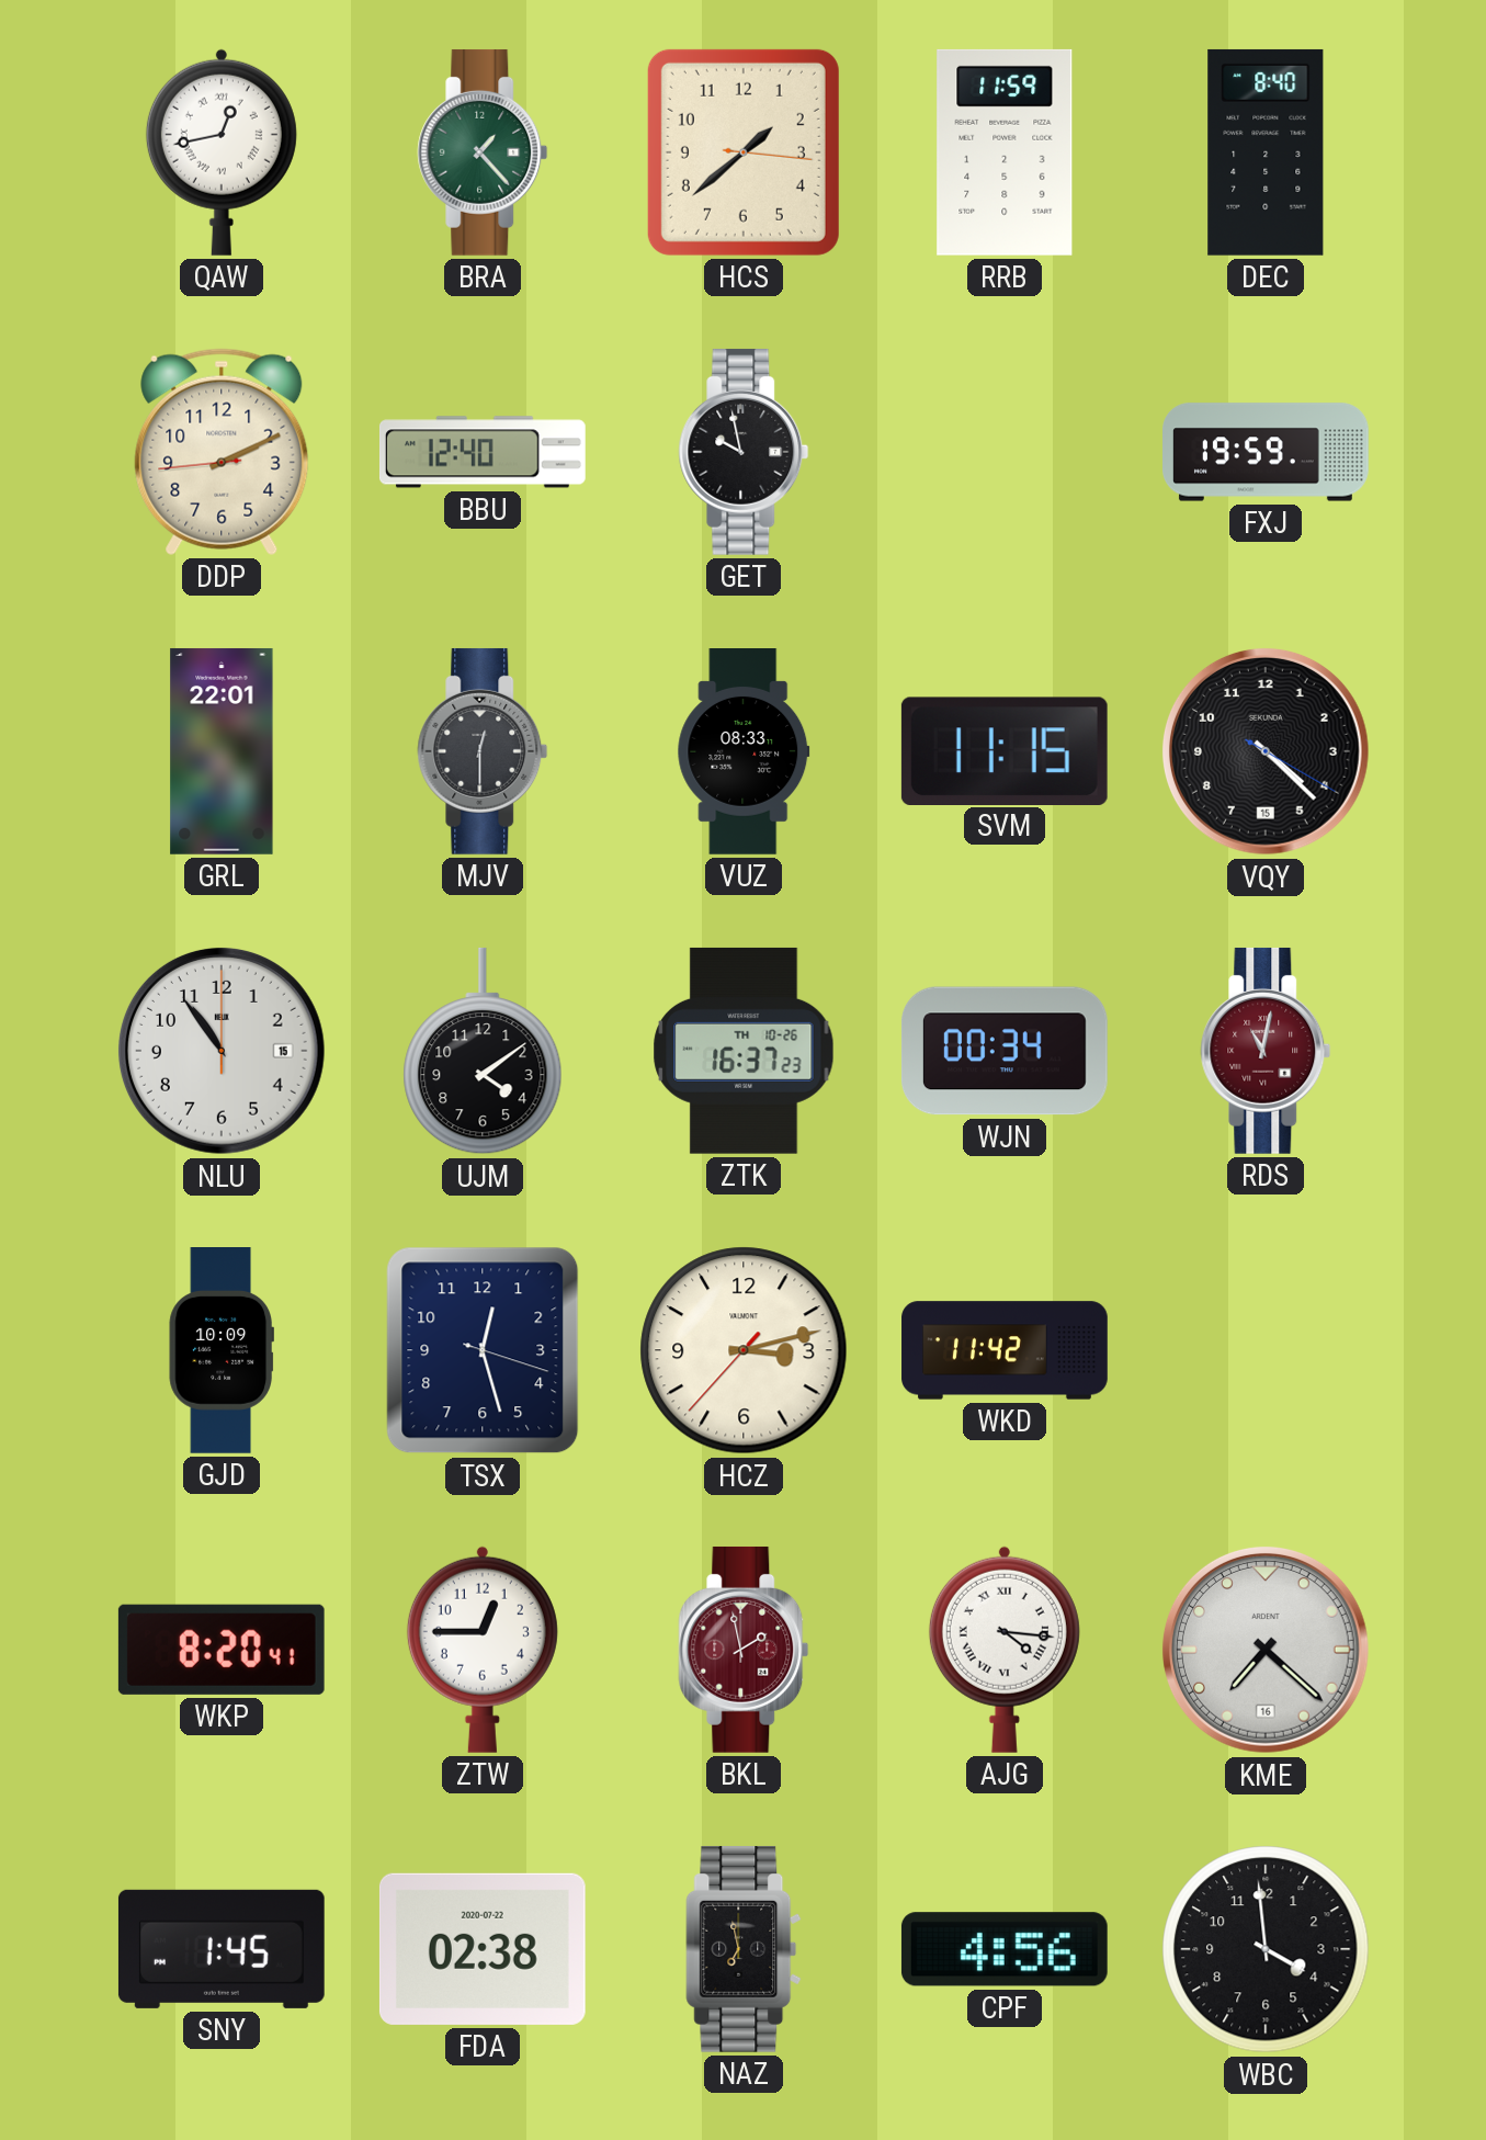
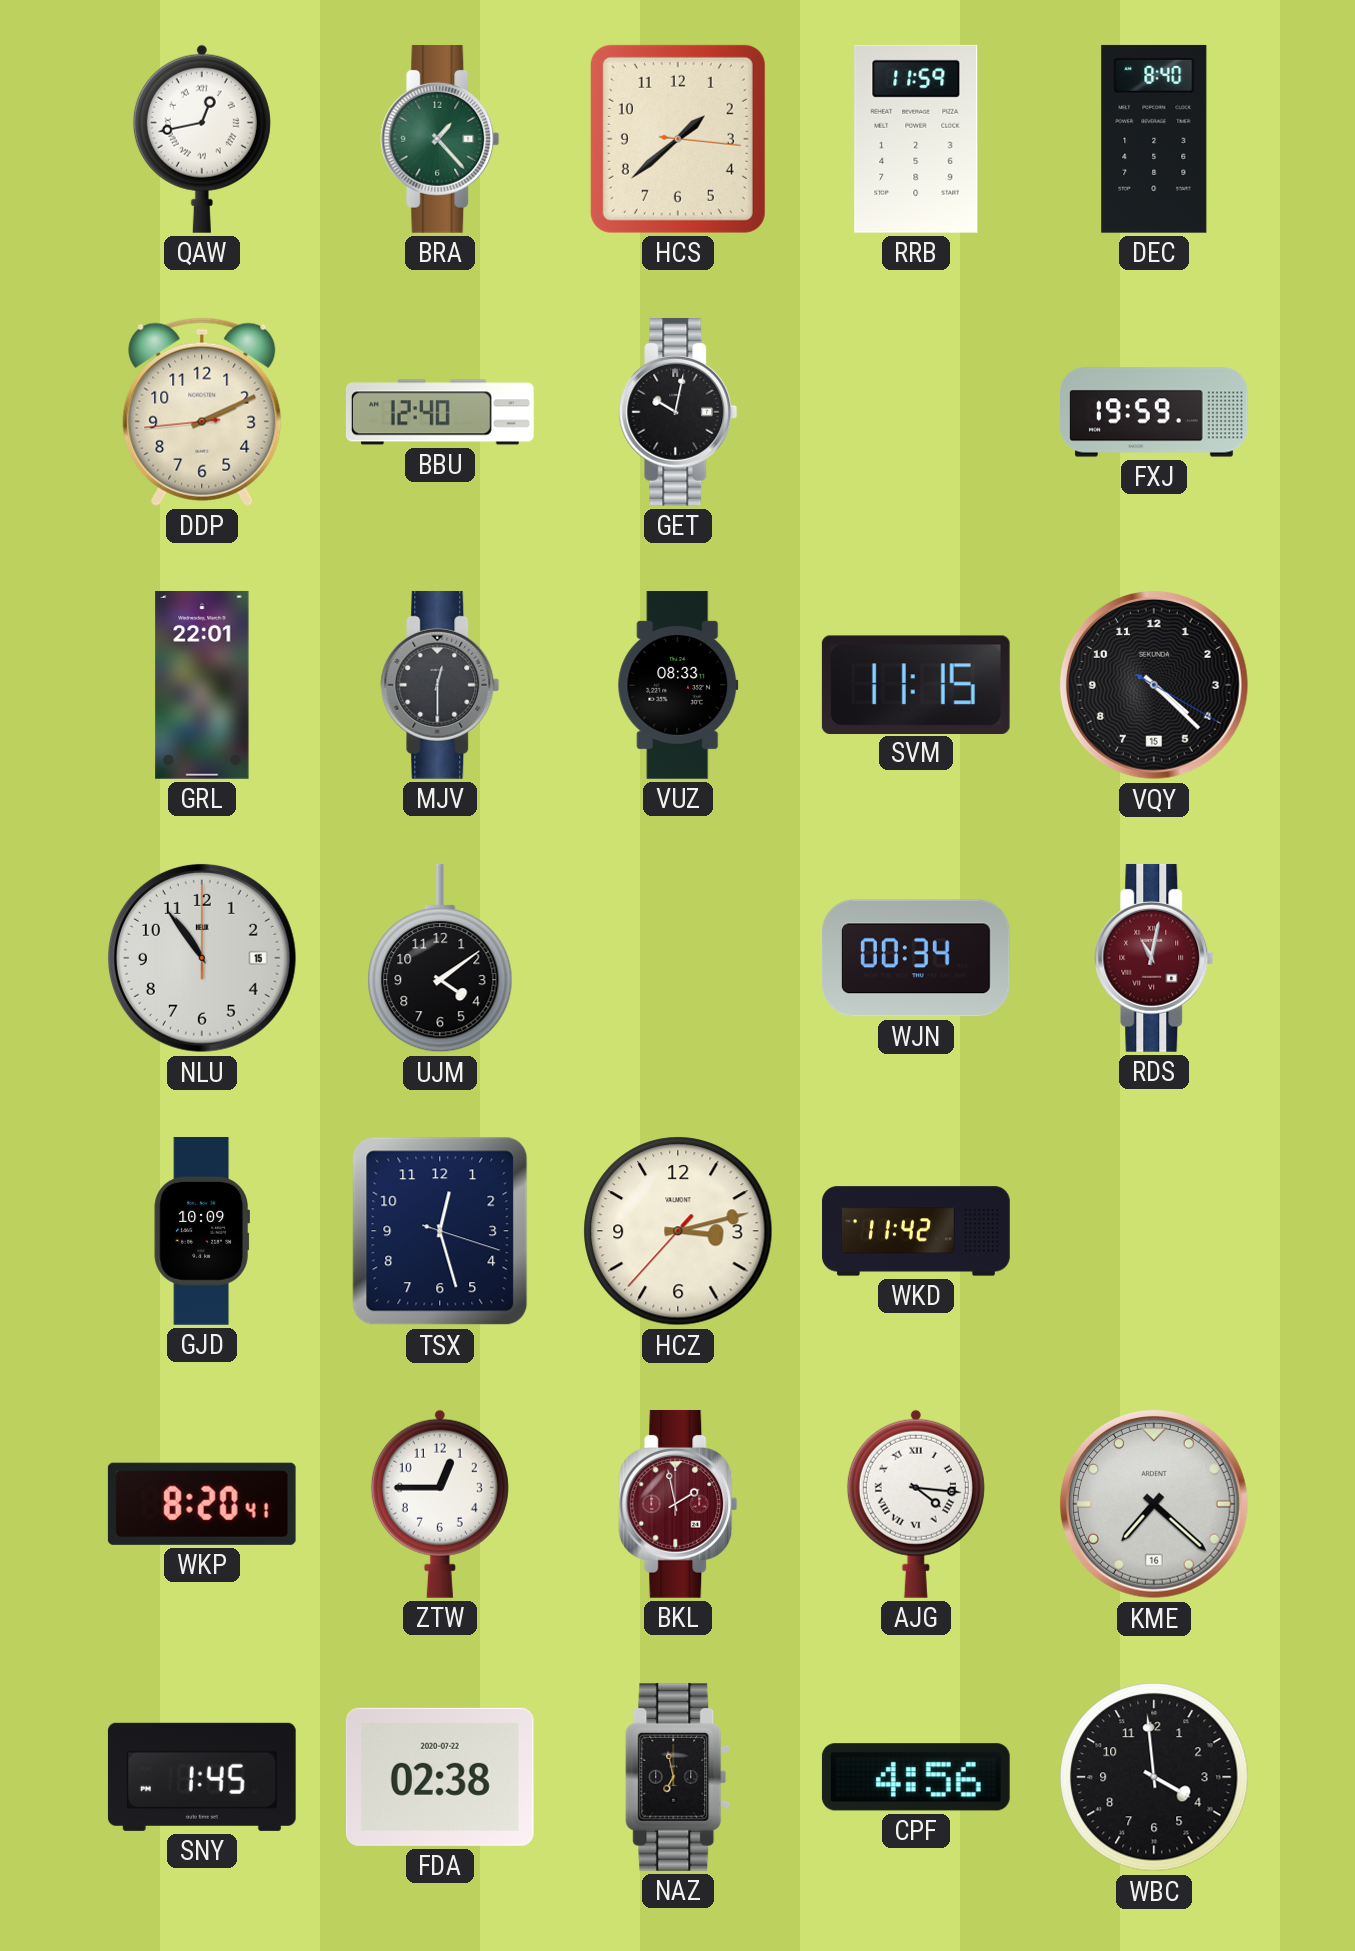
GET: 9:58 -> 10:02 (678, 412)
ZTK: 16:37 -> none (744, 1051)
